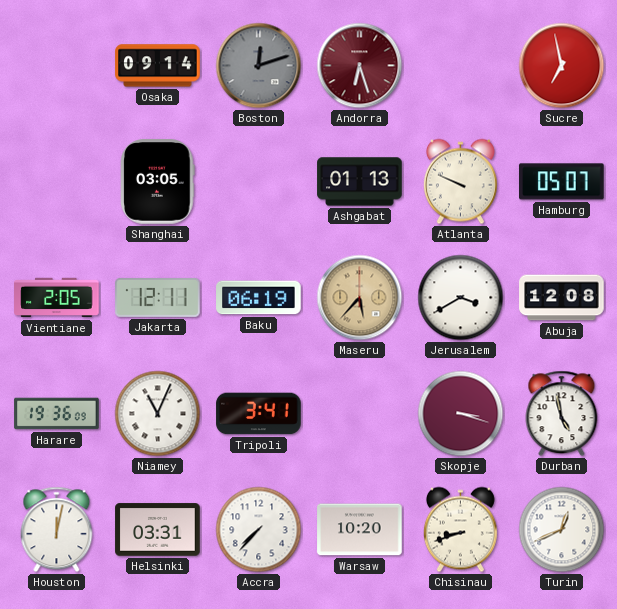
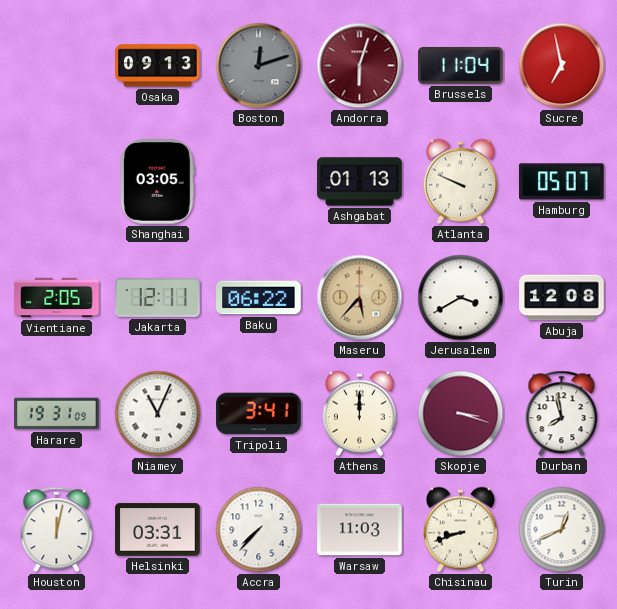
Osaka: 09:14 -> 09:13 (158, 66)
Andorra: 6:27 -> 6:03 (360, 66)
Brussels: none -> 11:04 (461, 65)
Baku: 06:19 -> 06:22 (259, 298)
Harare: 19:36 -> 19:31 (57, 414)
Athens: none -> 12:00 (359, 414)
Durban: 4:58 -> 7:58 (562, 414)
Warsaw: 10:20 -> 11:03 (360, 530)
